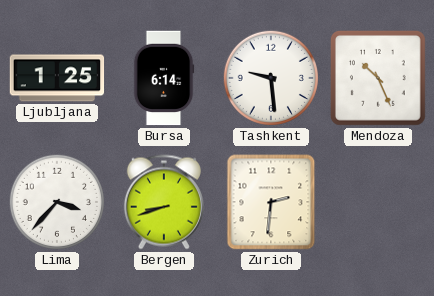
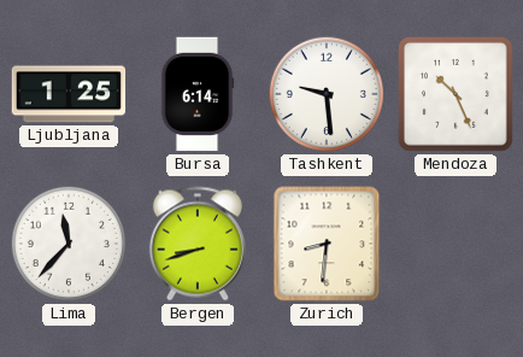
Lima: 3:37 -> 11:37 (69, 244)
Zurich: 2:31 -> 8:31 (327, 244)
